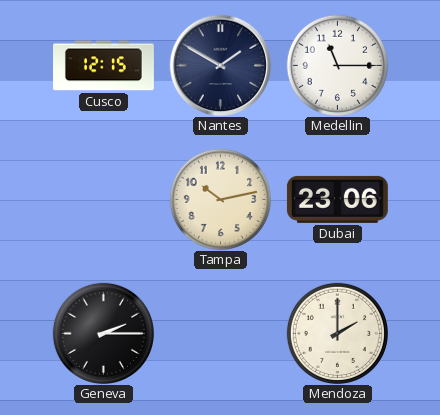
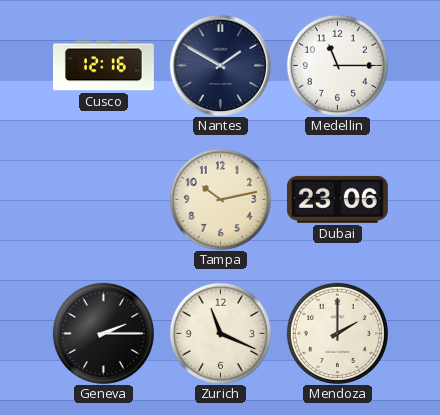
Cusco: 12:15 -> 12:16 (104, 66)
Zurich: none -> 11:19 (220, 333)
